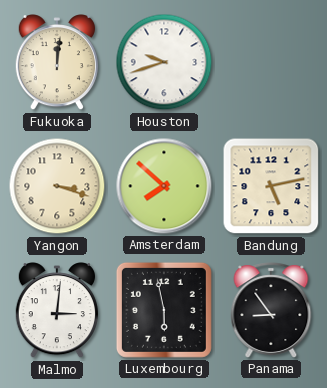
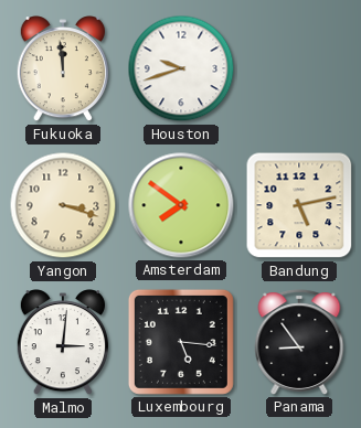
Fukuoka: 12:01 -> 11:59 (63, 69)
Amsterdam: 7:52 -> 7:51 (181, 205)
Luxembourg: 5:58 -> 5:16 (181, 342)
